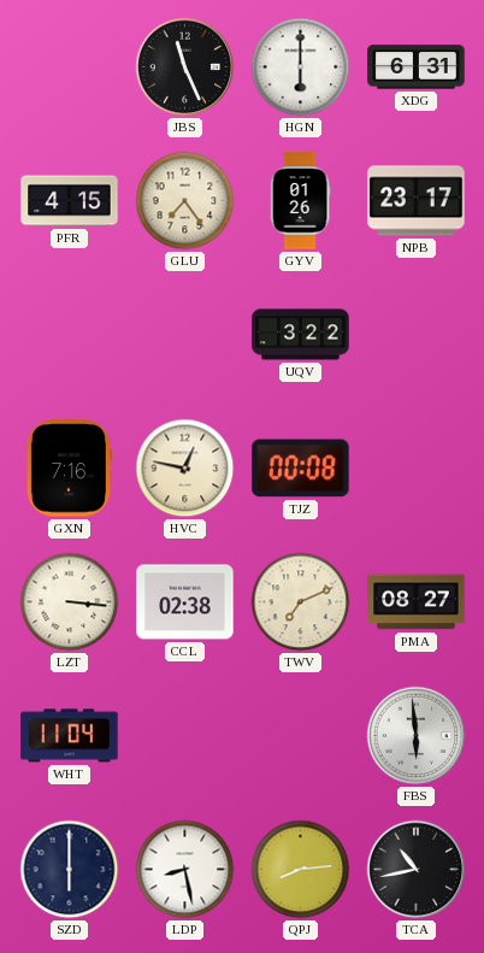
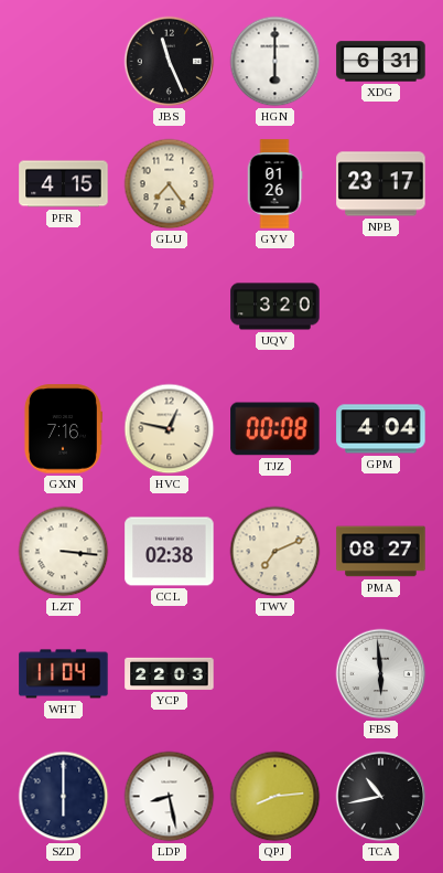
UQV: 3:22 -> 3:20 (275, 307)
GPM: none -> 4:04 (381, 429)
YCP: none -> 22:03 (170, 673)
